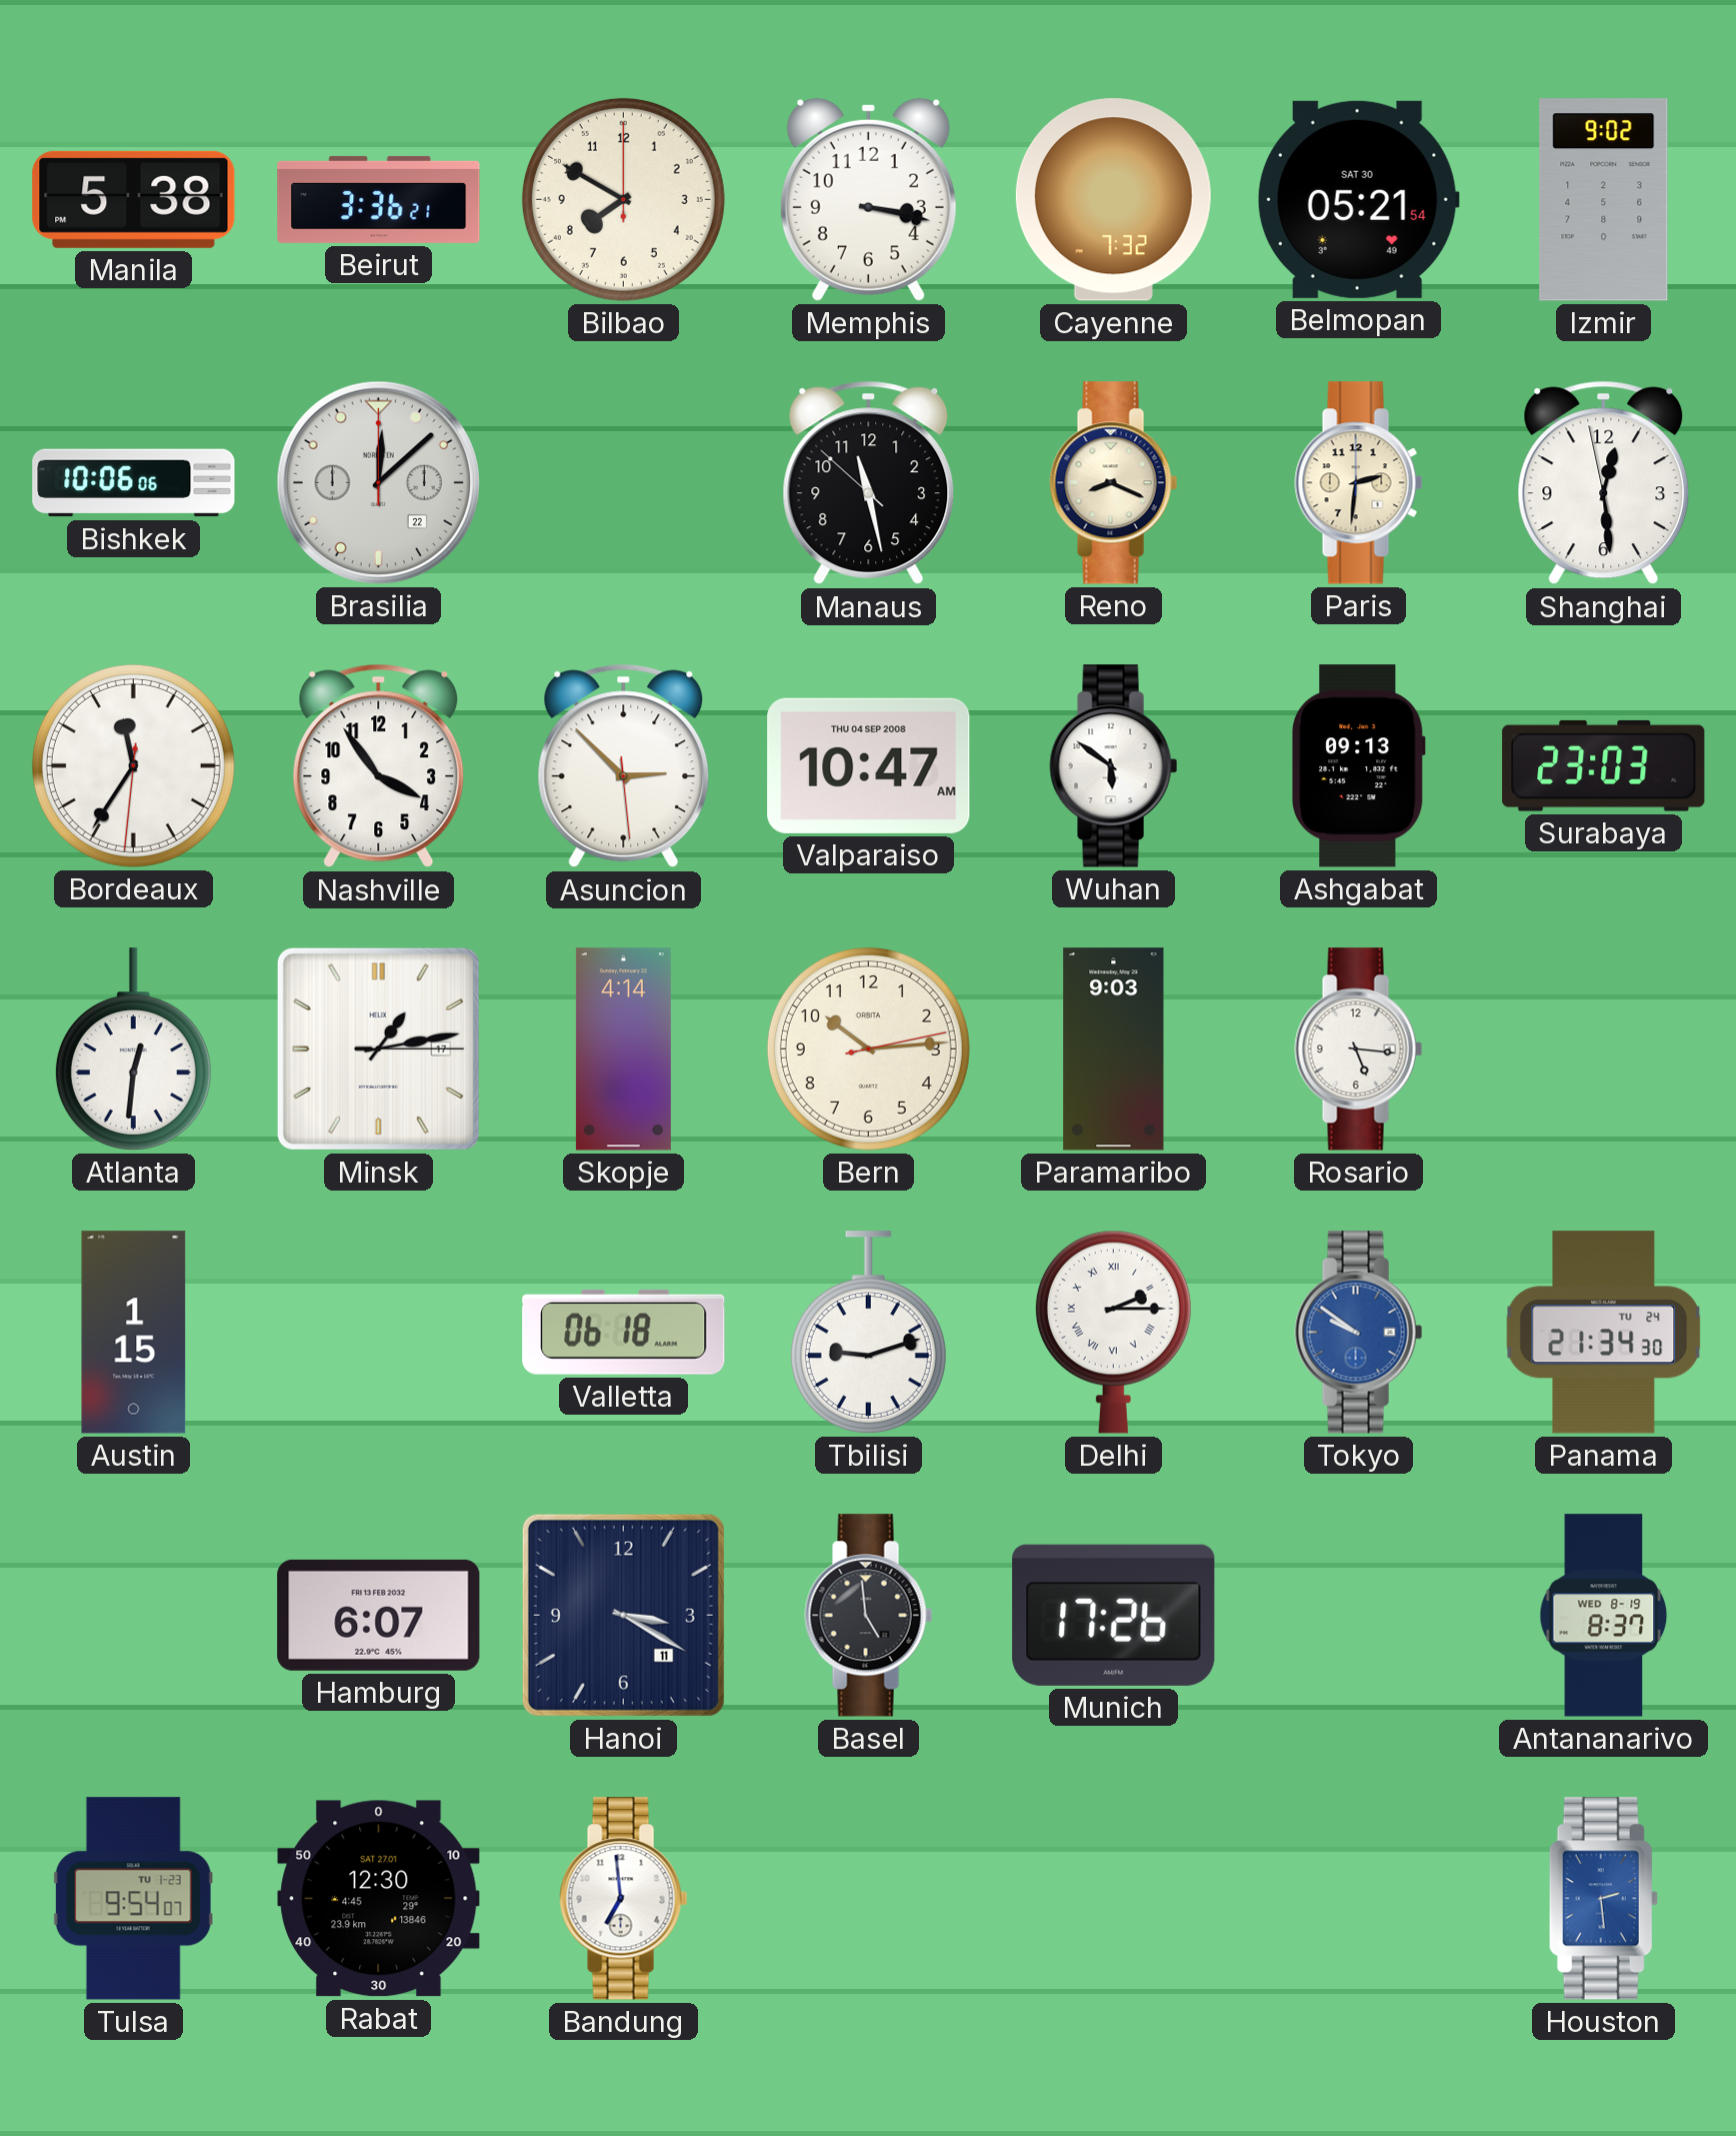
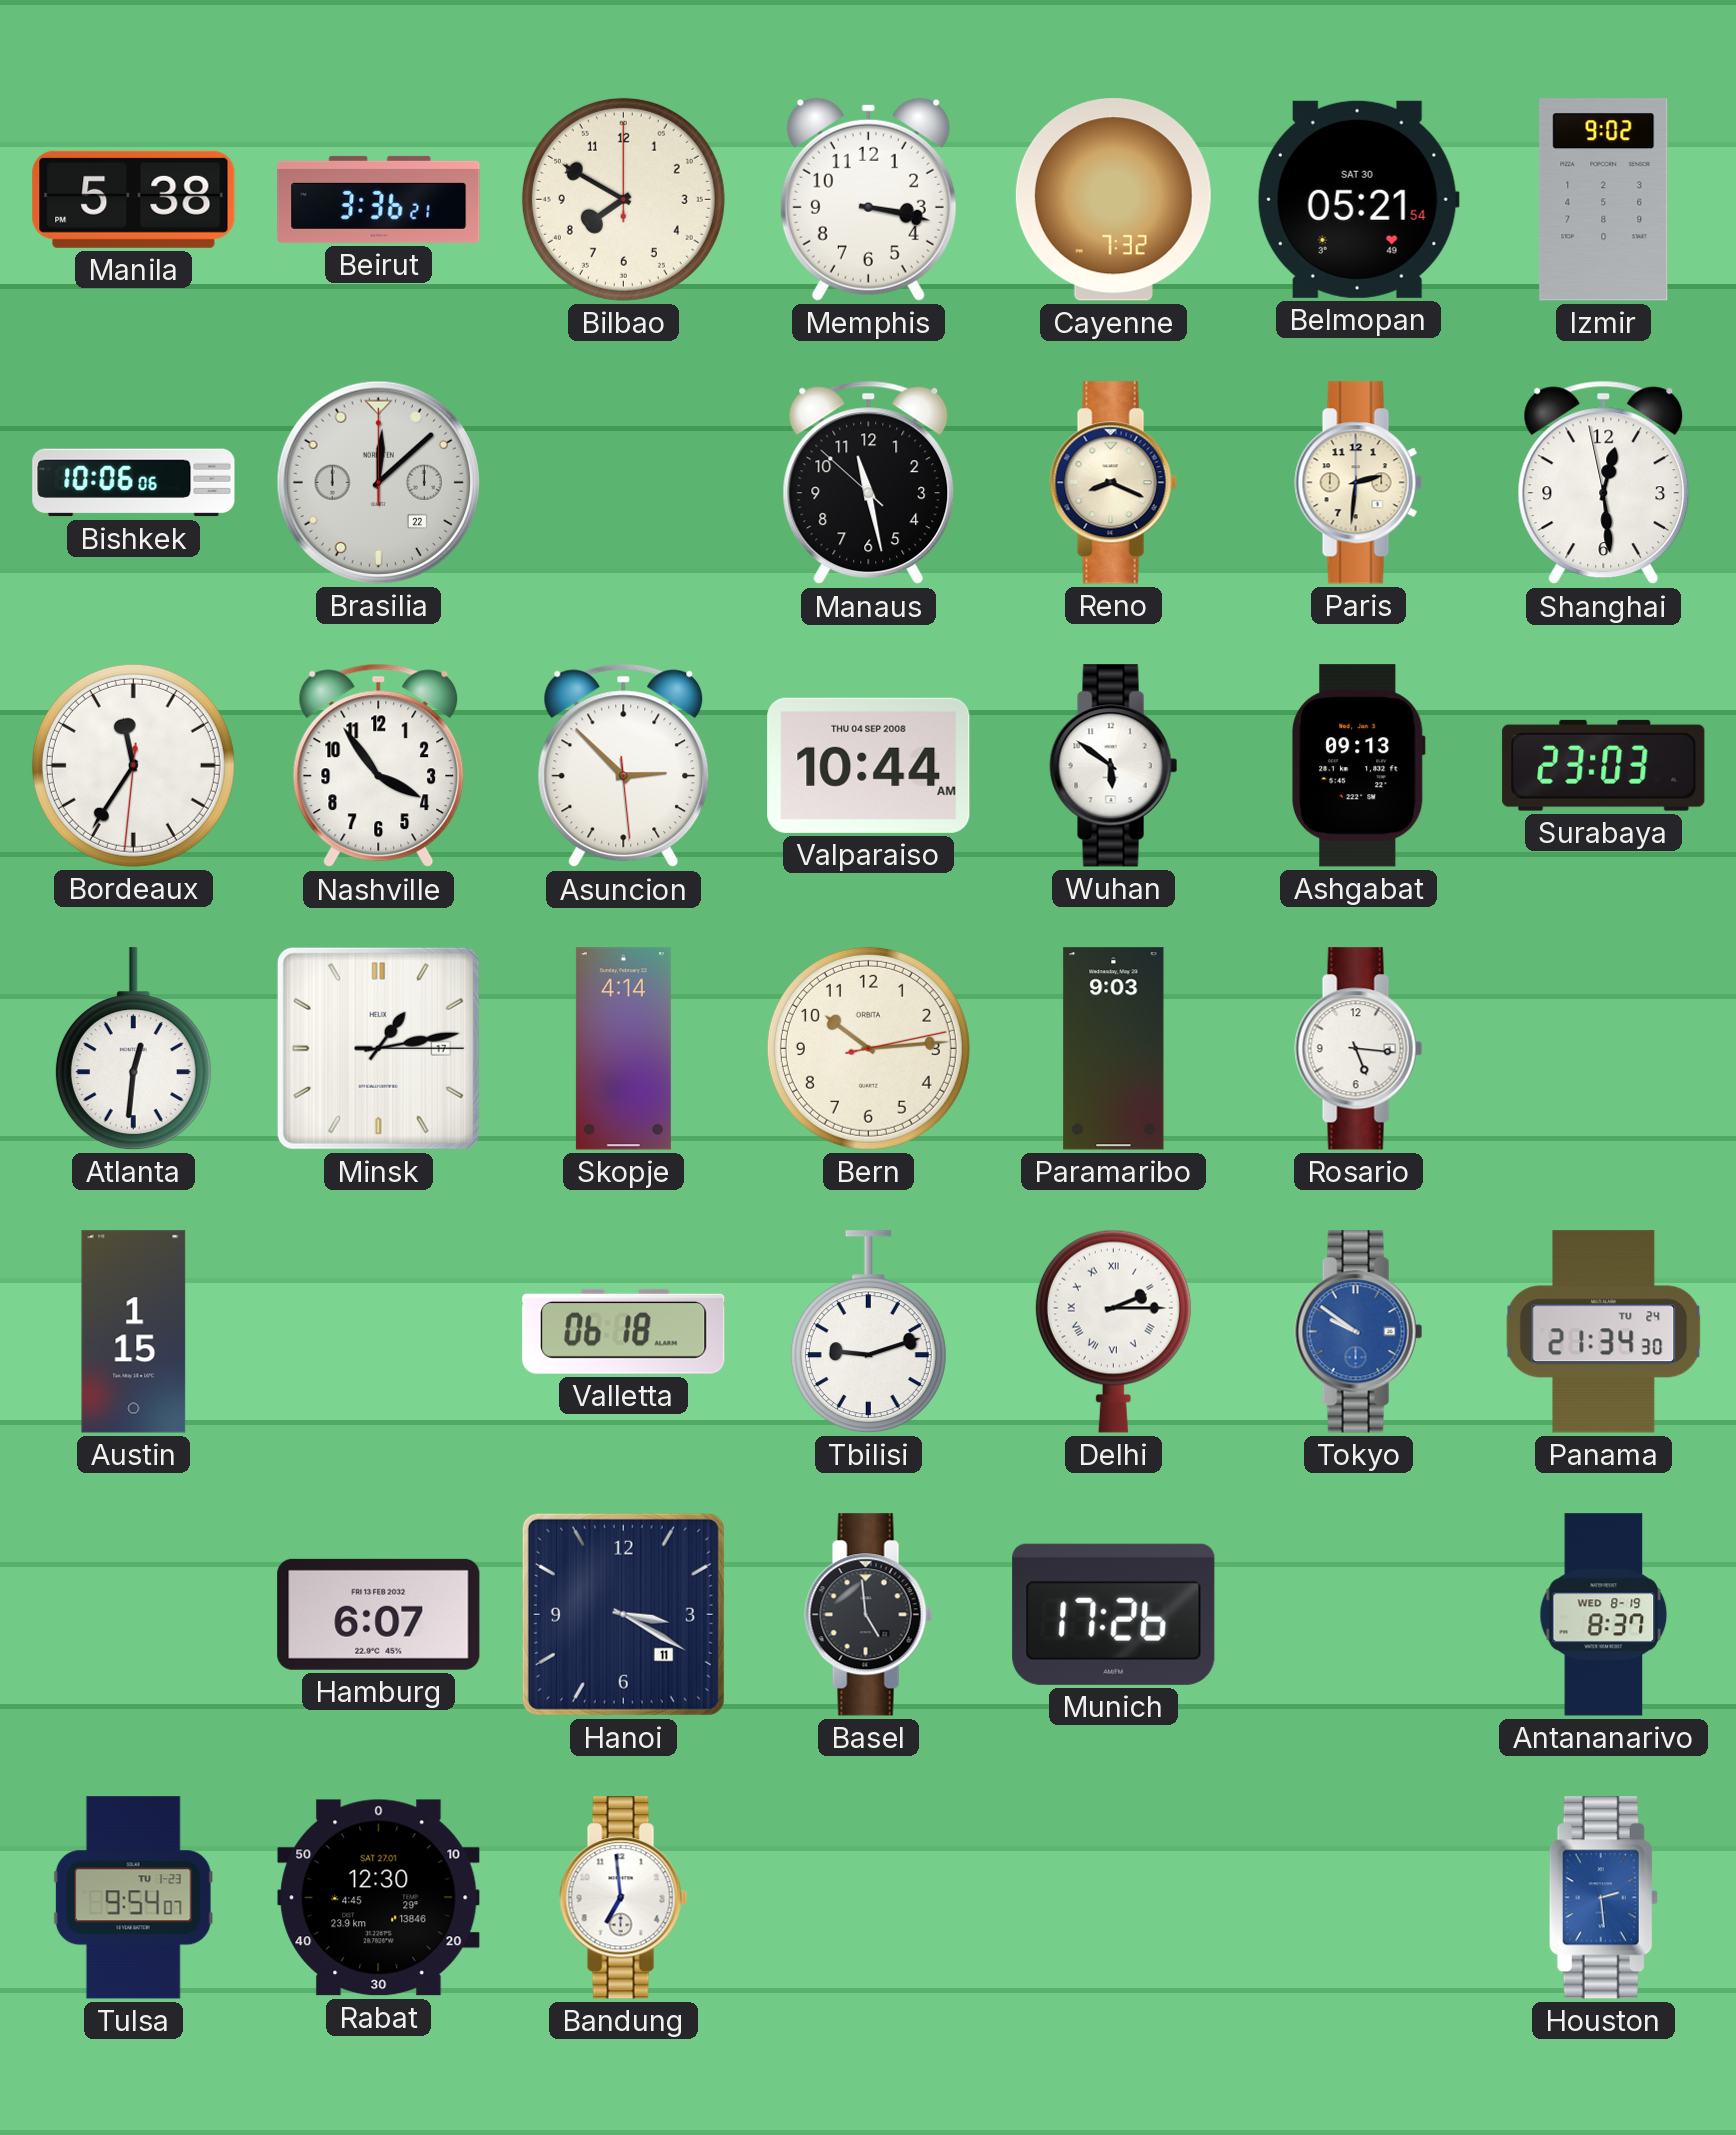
Valparaiso: 10:47 -> 10:44 (869, 765)
